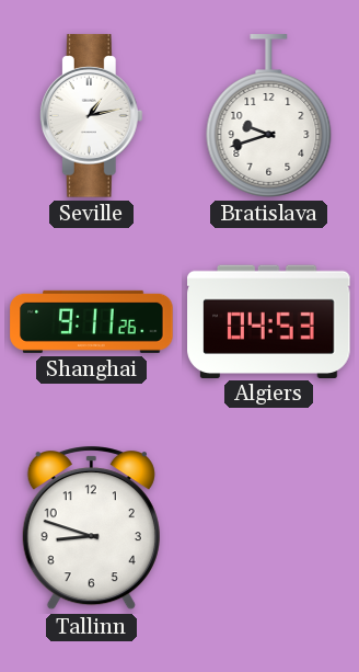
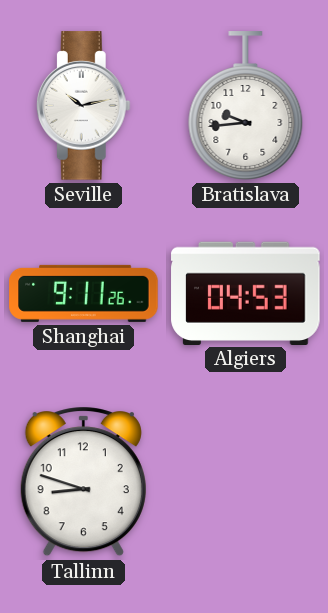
Seville: 1:13 -> 10:13 (83, 106)
Bratislava: 9:42 -> 9:44 (246, 106)
